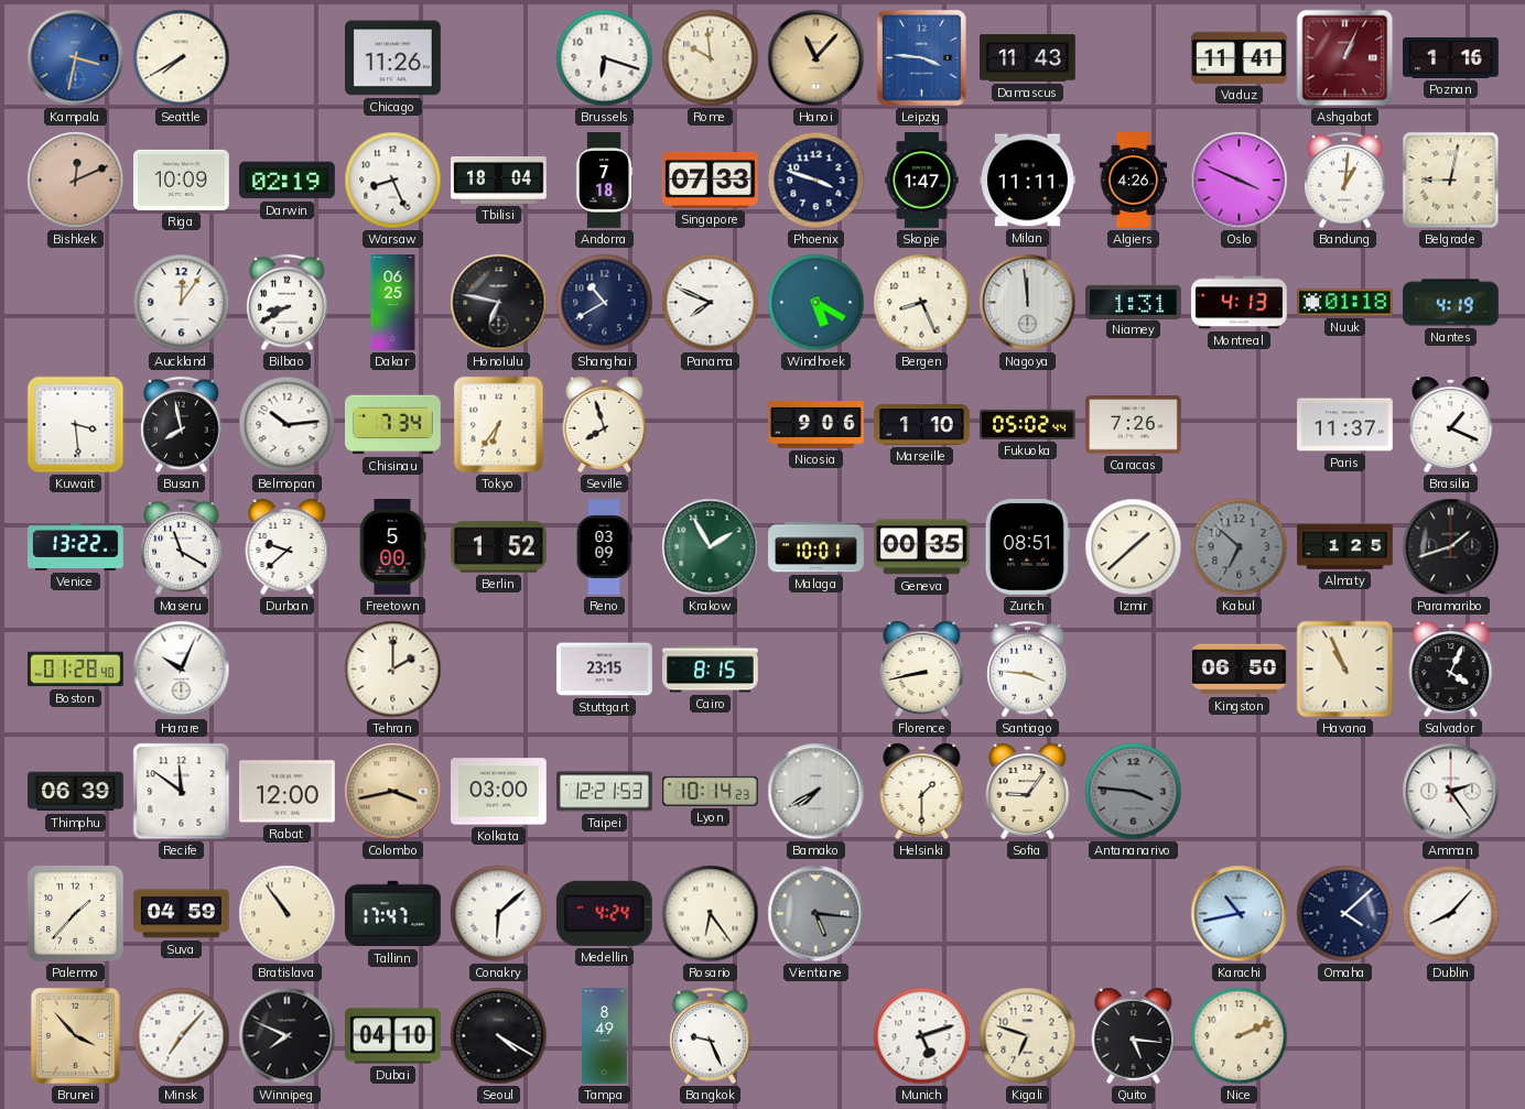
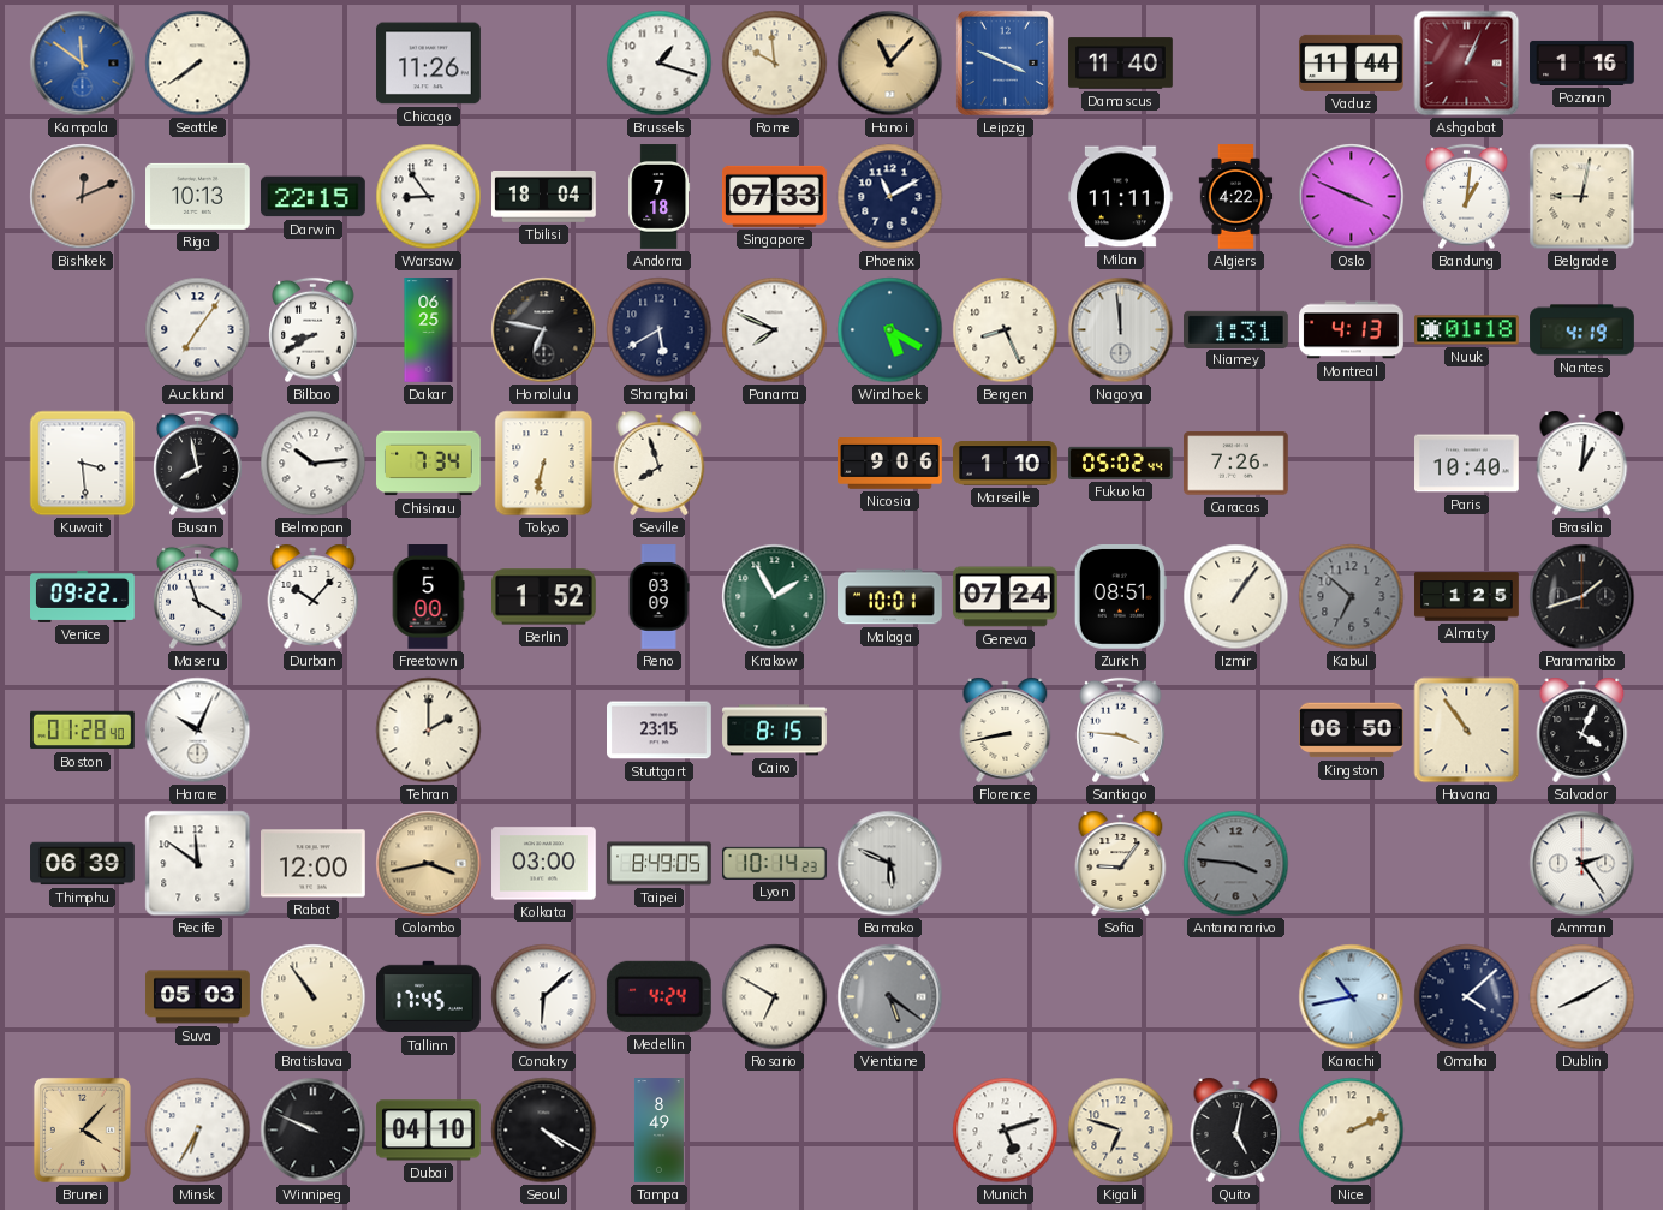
Kampala: 3:32 -> 11:51 (83, 64)
Seattle: 7:40 -> 7:39 (198, 64)
Brussels: 6:18 -> 1:18 (660, 64)
Leipzig: 3:46 -> 3:49 (1005, 62)
Damascus: 11:43 -> 11:40 (1121, 64)
Vaduz: 11:41 -> 11:44 (1352, 62)
Riga: 10:09 -> 10:13 (198, 196)
Darwin: 02:19 -> 22:15 (314, 197)
Warsaw: 8:26 -> 8:54 (429, 197)
Phoenix: 3:48 -> 11:10 (890, 197)
Skopje: 1:47 -> none (922, 181)
Algiers: 4:26 -> 4:22 (1236, 197)
Auckland: 12:06 -> 7:06 (198, 330)
Shanghai: 10:40 -> 5:40 (660, 330)
Tokyo: 6:36 -> 6:32 (544, 464)
Paris: 11:37 -> 10:40 (1467, 464)
Brasilia: 1:19 -> 1:01 (1582, 463)
Venice: 13:22 -> 09:22 (83, 596)
Durban: 9:38 -> 10:07 (314, 596)
Geneva: 00:35 -> 07:24 (1006, 597)
Izmir: 1:38 -> 1:06 (1236, 597)
Havana: 10:56 -> 10:54 (1467, 731)
Taipei: 12:21 -> 8:49 (660, 864)
Bamako: 7:40 -> 5:49 (890, 864)
Helsinki: 1:30 -> none (922, 791)
Palermo: 1:37 -> none (76, 914)
Suva: 04:59 -> 05:03 (198, 997)
Tallinn: 17:47 -> 17:45 (429, 997)
Rosario: 6:24 -> 6:50 (775, 997)
Vientiane: 5:16 -> 5:21 (890, 997)
Dublin: 8:07 -> 8:10 (1582, 997)
Brunei: 3:53 -> 4:07 (82, 1129)
Minsk: 7:07 -> 6:35 (198, 1131)
Winnipeg: 7:49 -> 9:49 (314, 1131)
Bangkok: 9:26 -> none (711, 1036)
Quito: 5:16 -> 5:02 (1236, 1129)
